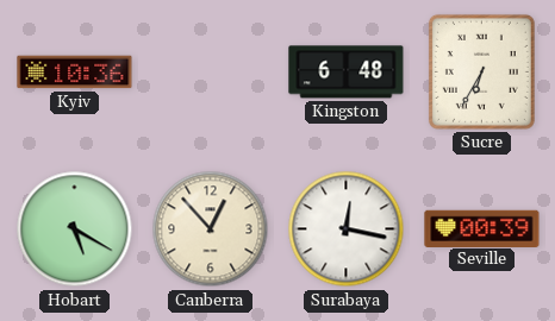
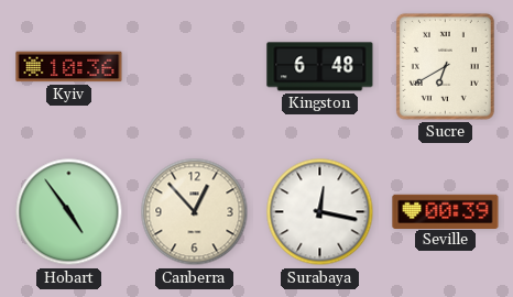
Sucre: 6:35 -> 6:40 (445, 66)
Hobart: 5:20 -> 4:54 (69, 212)
